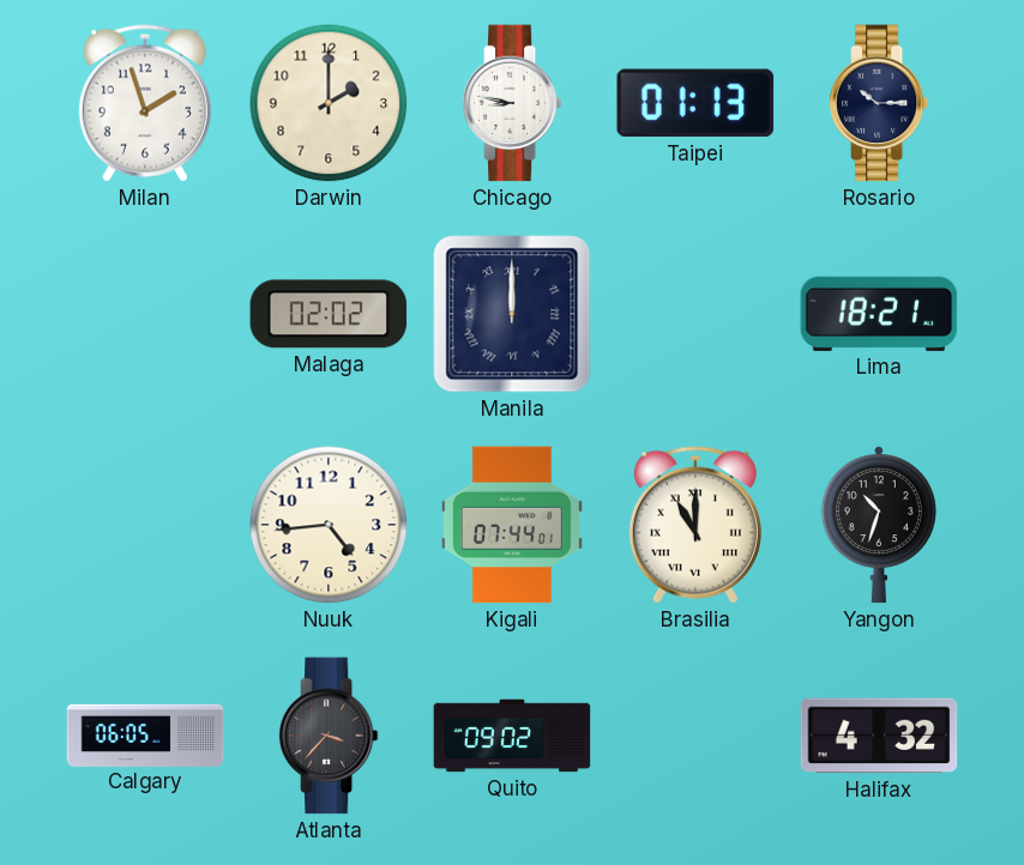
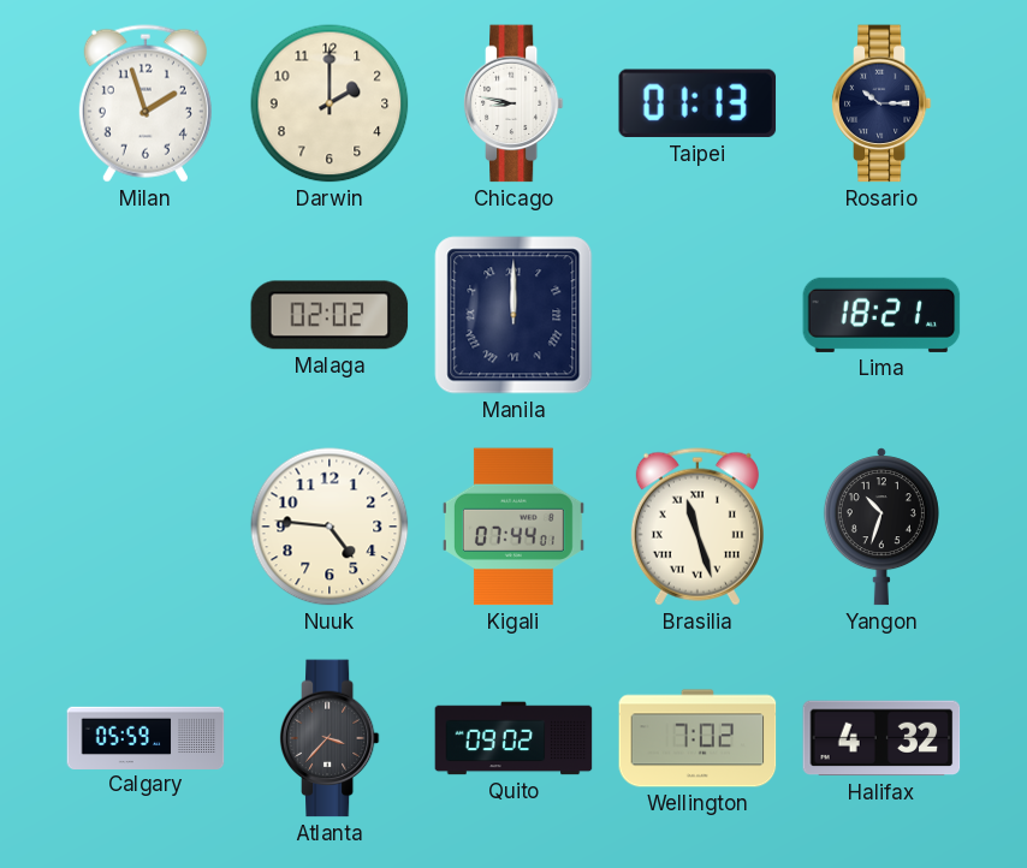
Nuuk: 4:44 -> 4:46 (330, 527)
Brasilia: 11:00 -> 11:27 (697, 527)
Calgary: 06:05 -> 05:59 (146, 737)
Wellington: none -> 7:02 (697, 738)
